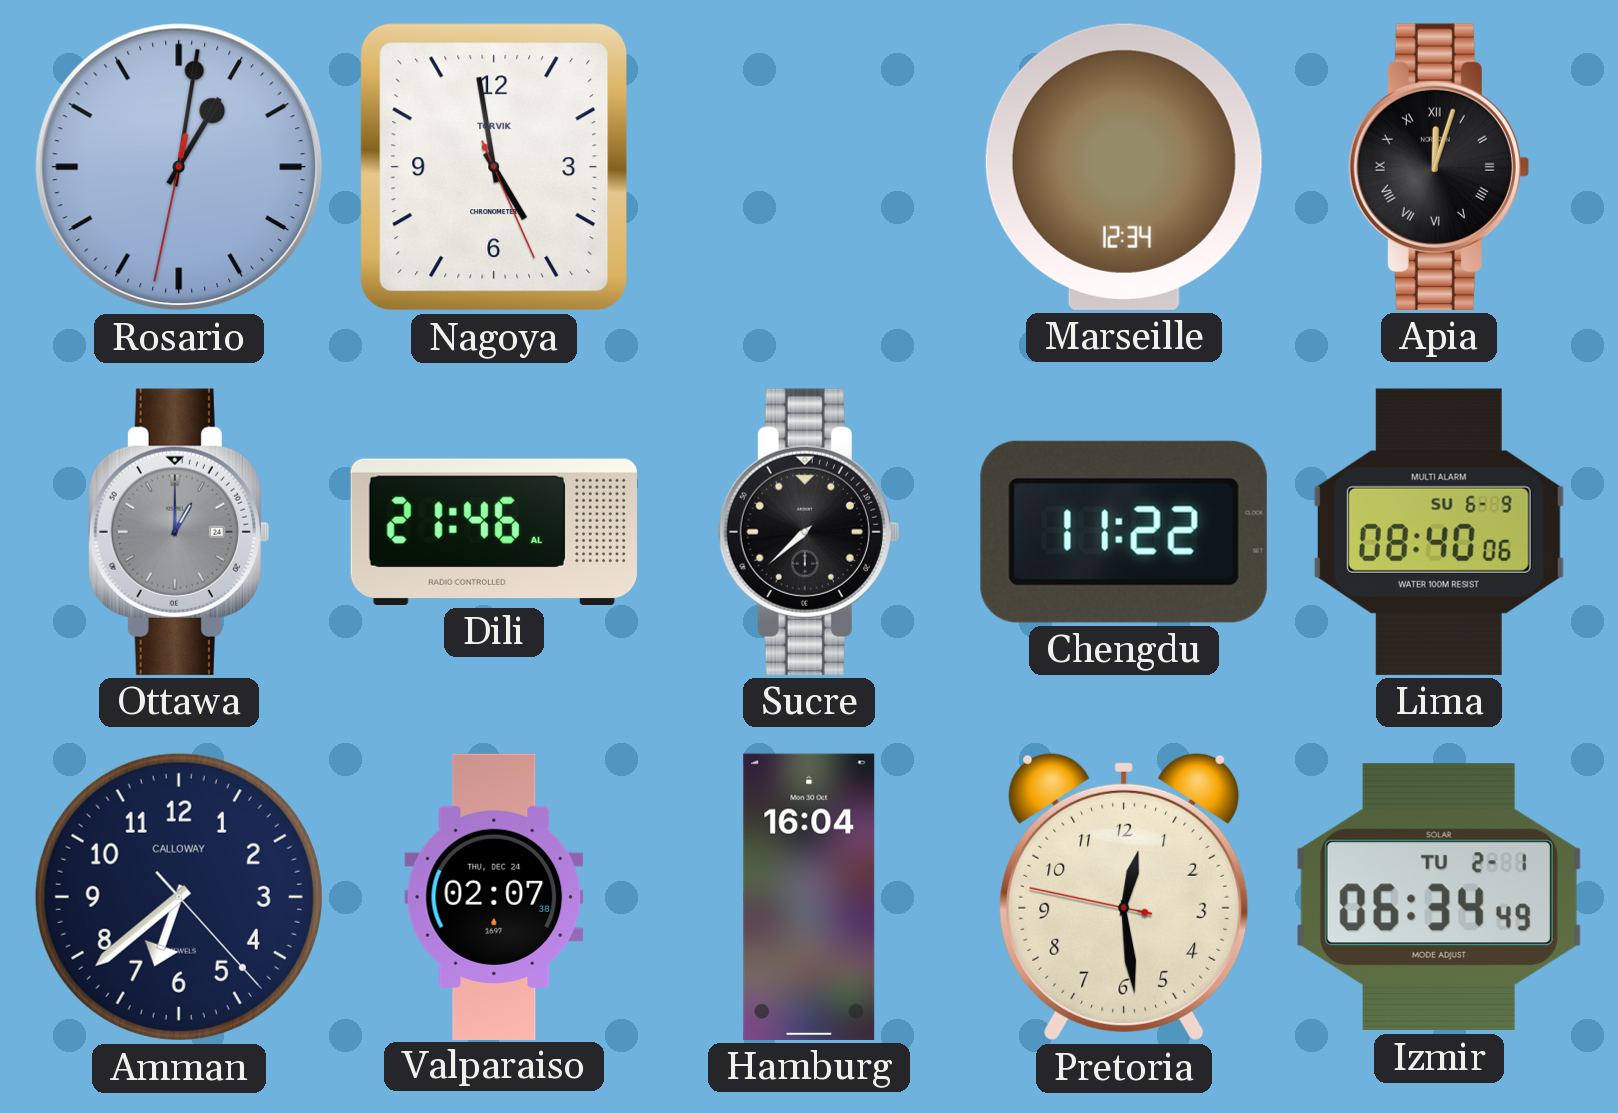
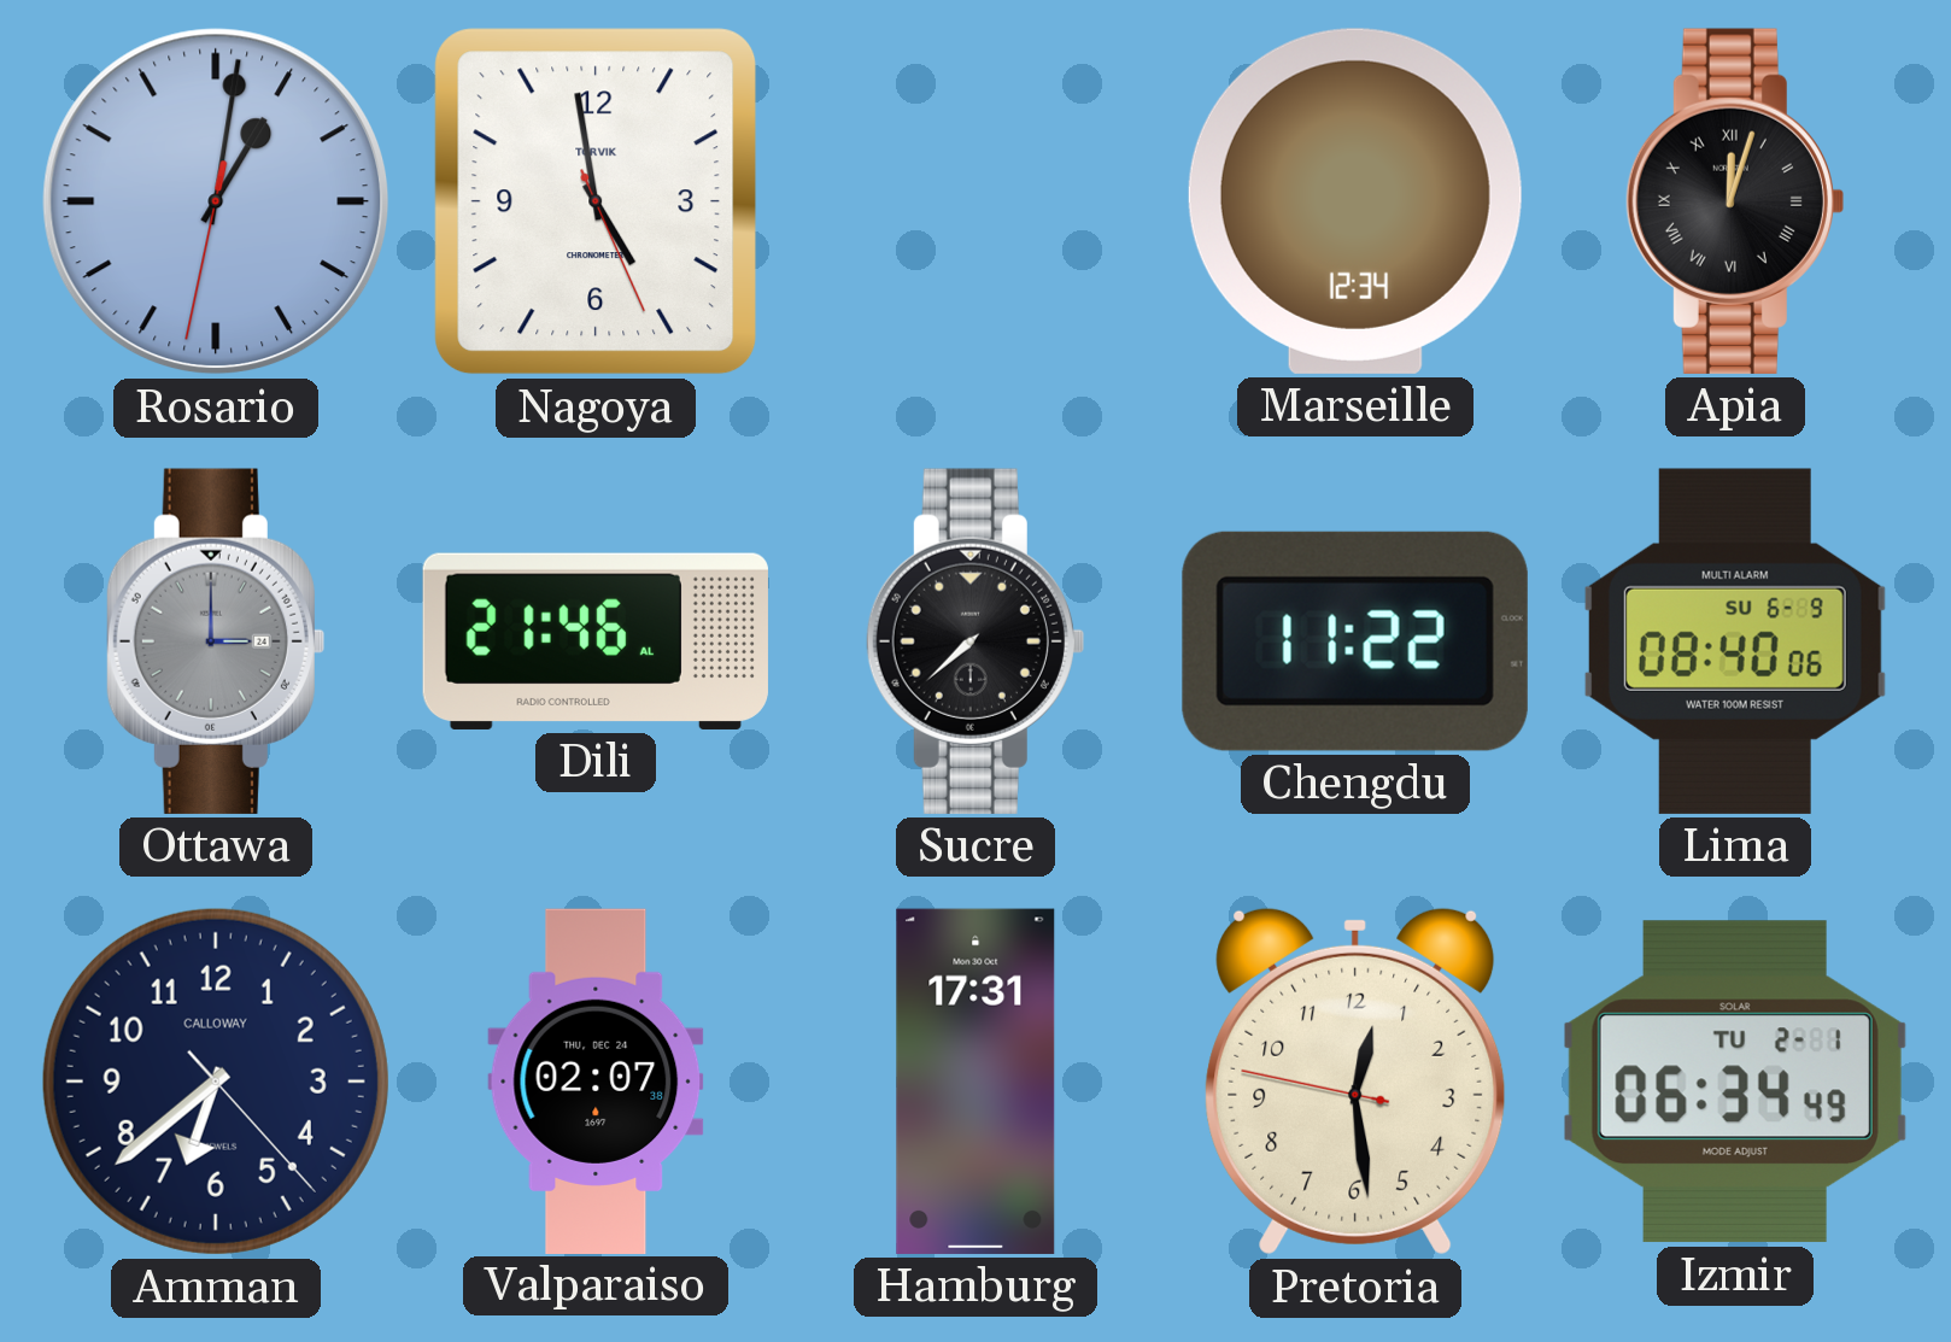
Ottawa: 1:00 -> 3:00 (215, 641)
Hamburg: 16:04 -> 17:31 (975, 1082)
